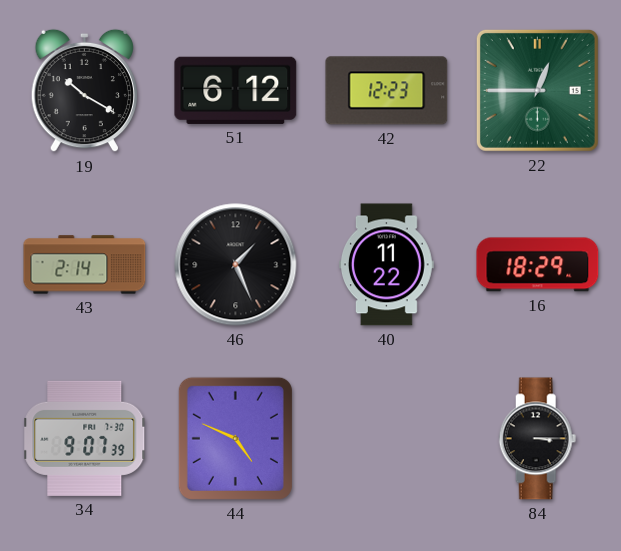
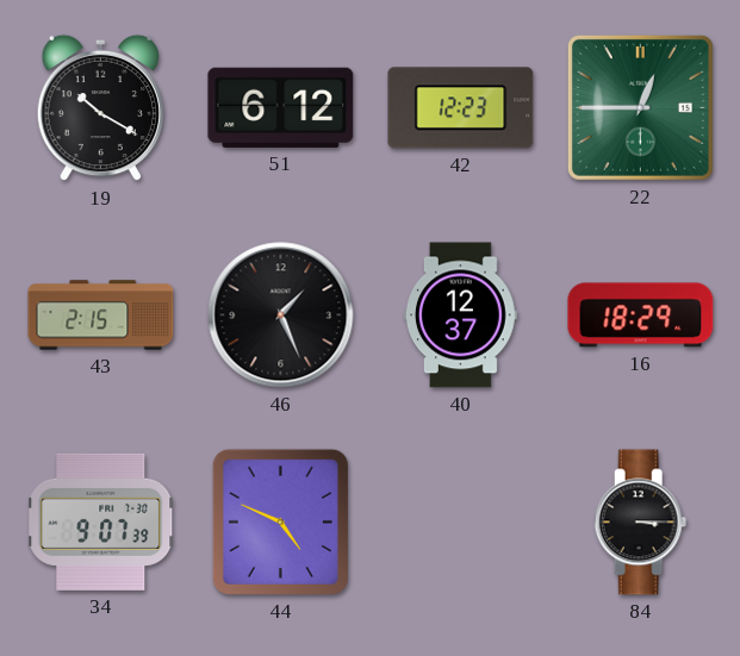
43: 2:14 -> 2:15 (101, 315)
40: 11:22 -> 12:37 (460, 315)
